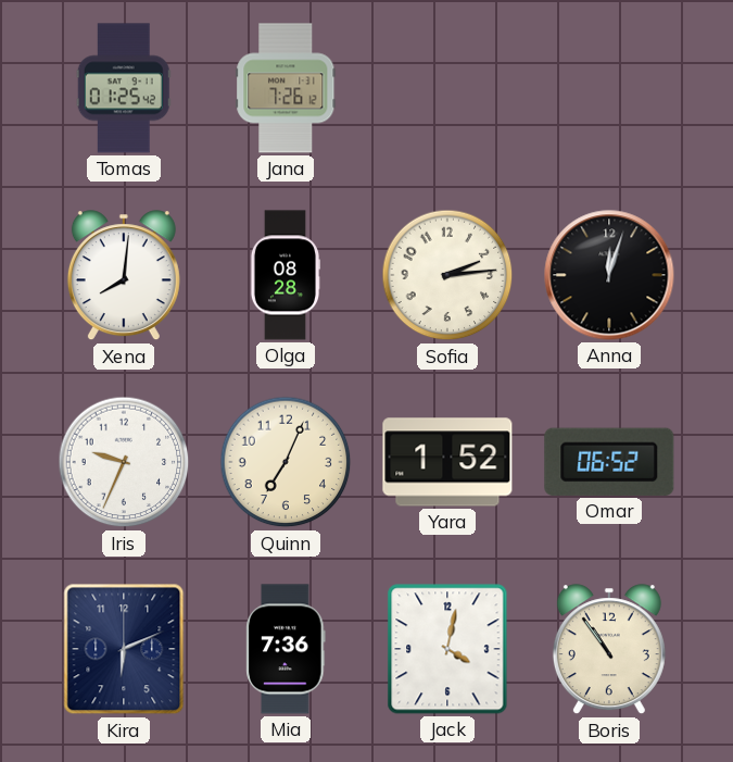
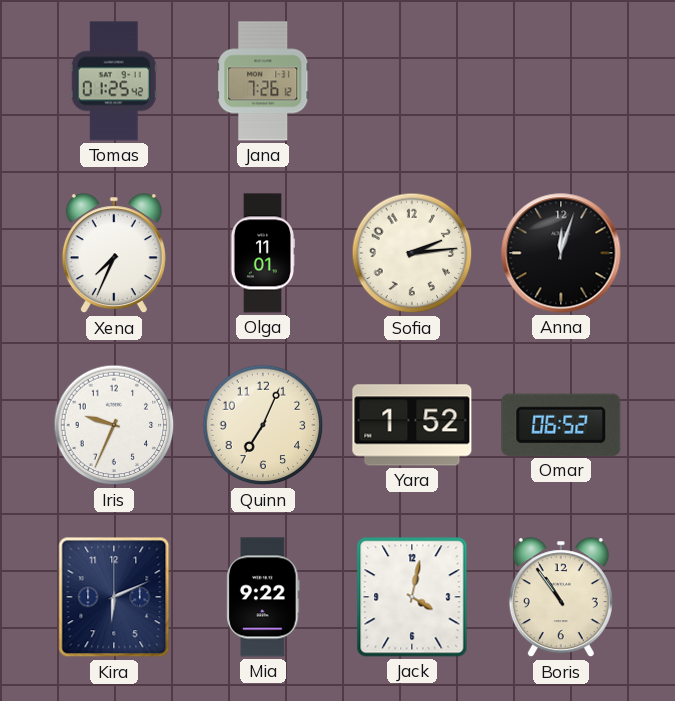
Xena: 8:01 -> 7:34 (114, 254)
Olga: 08:28 -> 11:01 (262, 253)
Mia: 7:36 -> 9:22 (263, 597)
